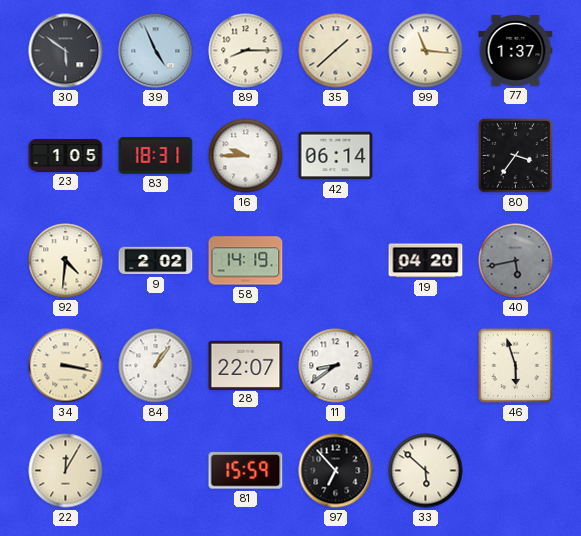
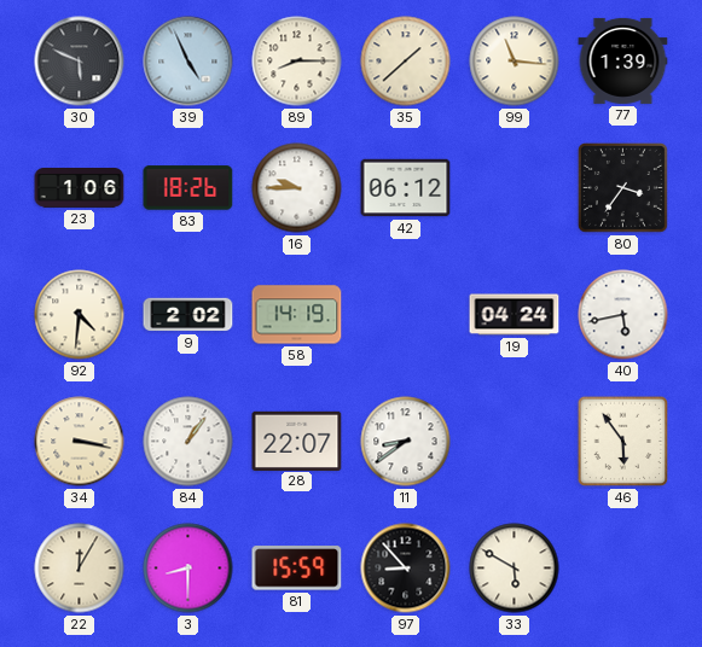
30: 5:51 -> 5:49 (80, 62)
77: 1:37 -> 1:39 (623, 60)
23: 1:05 -> 1:06 (80, 188)
83: 18:31 -> 18:26 (188, 188)
42: 06:14 -> 06:12 (406, 188)
19: 04:20 -> 04:24 (515, 315)
40 dial: grey -> white (623, 315)
46: 5:57 -> 5:54 (623, 442)
3: none -> 8:30 (188, 569)
97: 6:53 -> 8:53 (406, 569)
33: 5:52 -> 5:50 (515, 569)
